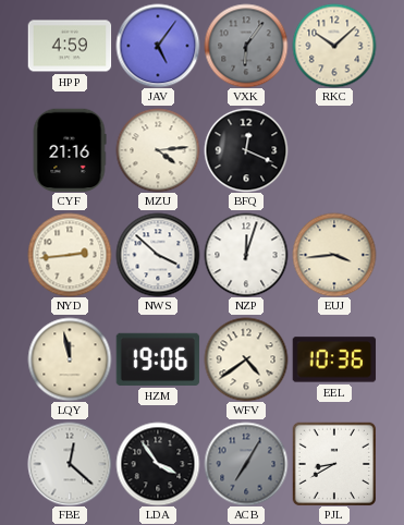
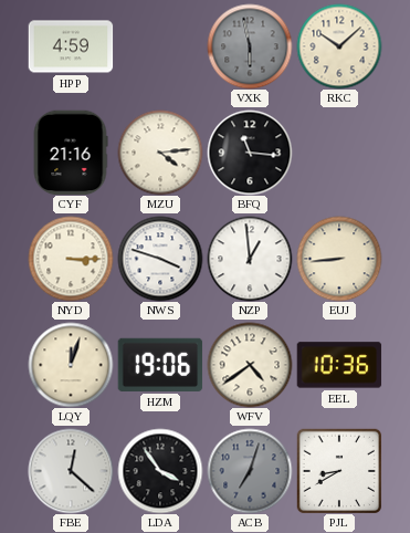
JAV: 5:06 -> none (158, 46)
VXK: 6:06 -> 5:58 (250, 46)
BFQ: 12:19 -> 11:16 (250, 153)
NYD: 2:44 -> 3:15 (71, 259)
NWS: 3:52 -> 3:48 (160, 259)
NZP: 12:03 -> 12:59 (250, 259)
EUJ: 3:44 -> 8:44 (339, 259)
LQY: 11:58 -> 12:03 (71, 365)
ACB: 7:05 -> 7:03 (250, 471)
